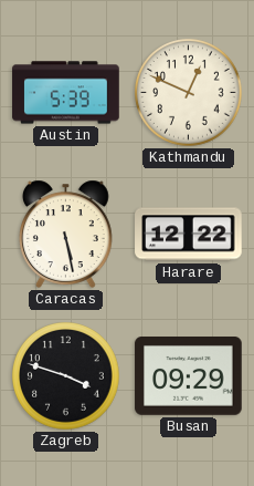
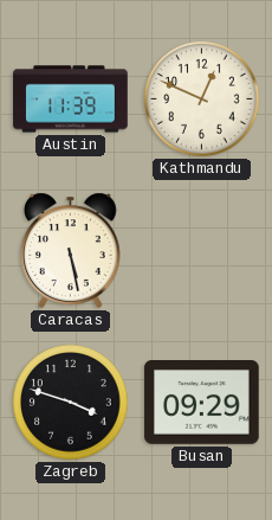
Austin: 5:39 -> 11:39 (71, 99)
Harare: 12:22 -> none (189, 235)
